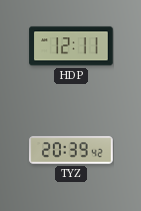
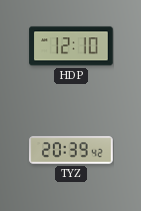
HDP: 12:11 -> 12:10 (71, 46)
